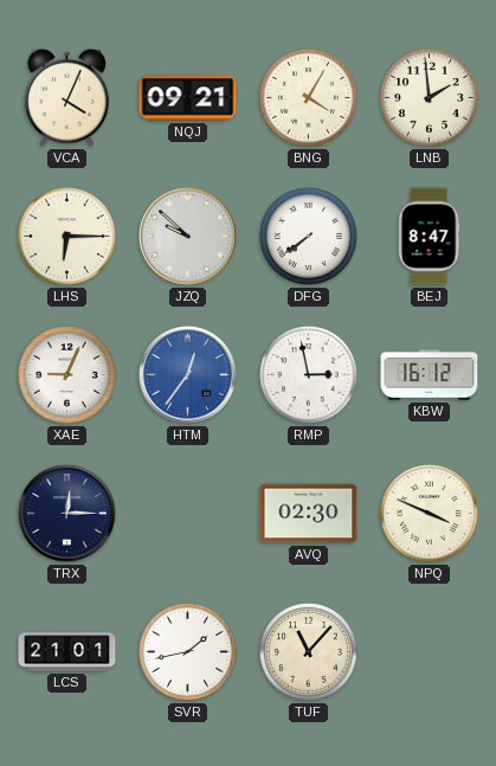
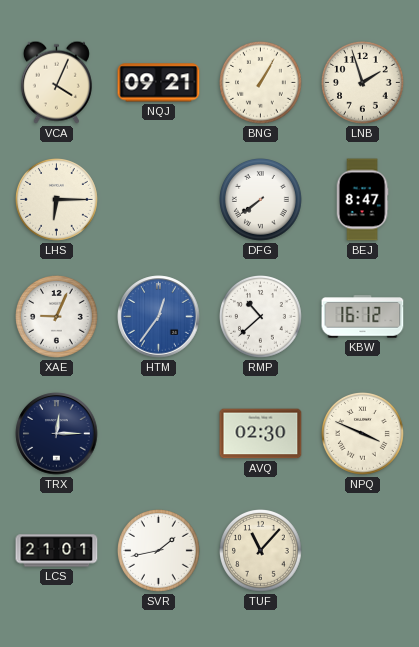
BNG: 4:05 -> 1:05 (261, 83)
LNB: 1:59 -> 1:57 (363, 83)
JZQ: 9:52 -> none (188, 237)
RMP: 2:58 -> 10:38 (261, 317)
